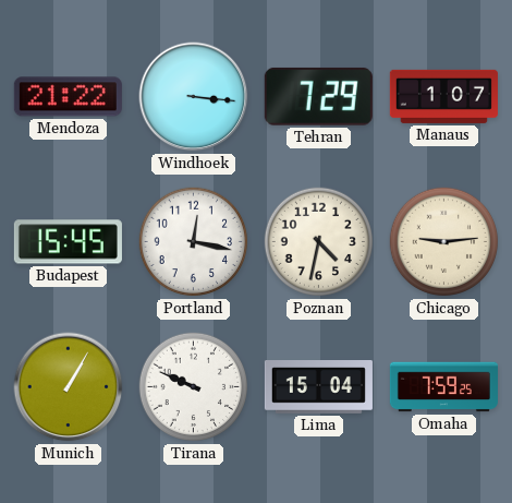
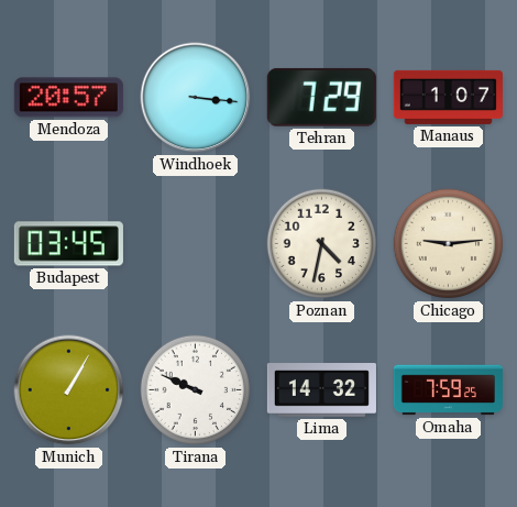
Mendoza: 21:22 -> 20:57 (68, 98)
Budapest: 15:45 -> 03:45 (68, 244)
Portland: 12:17 -> none (194, 242)
Lima: 15:04 -> 14:32 (321, 390)
